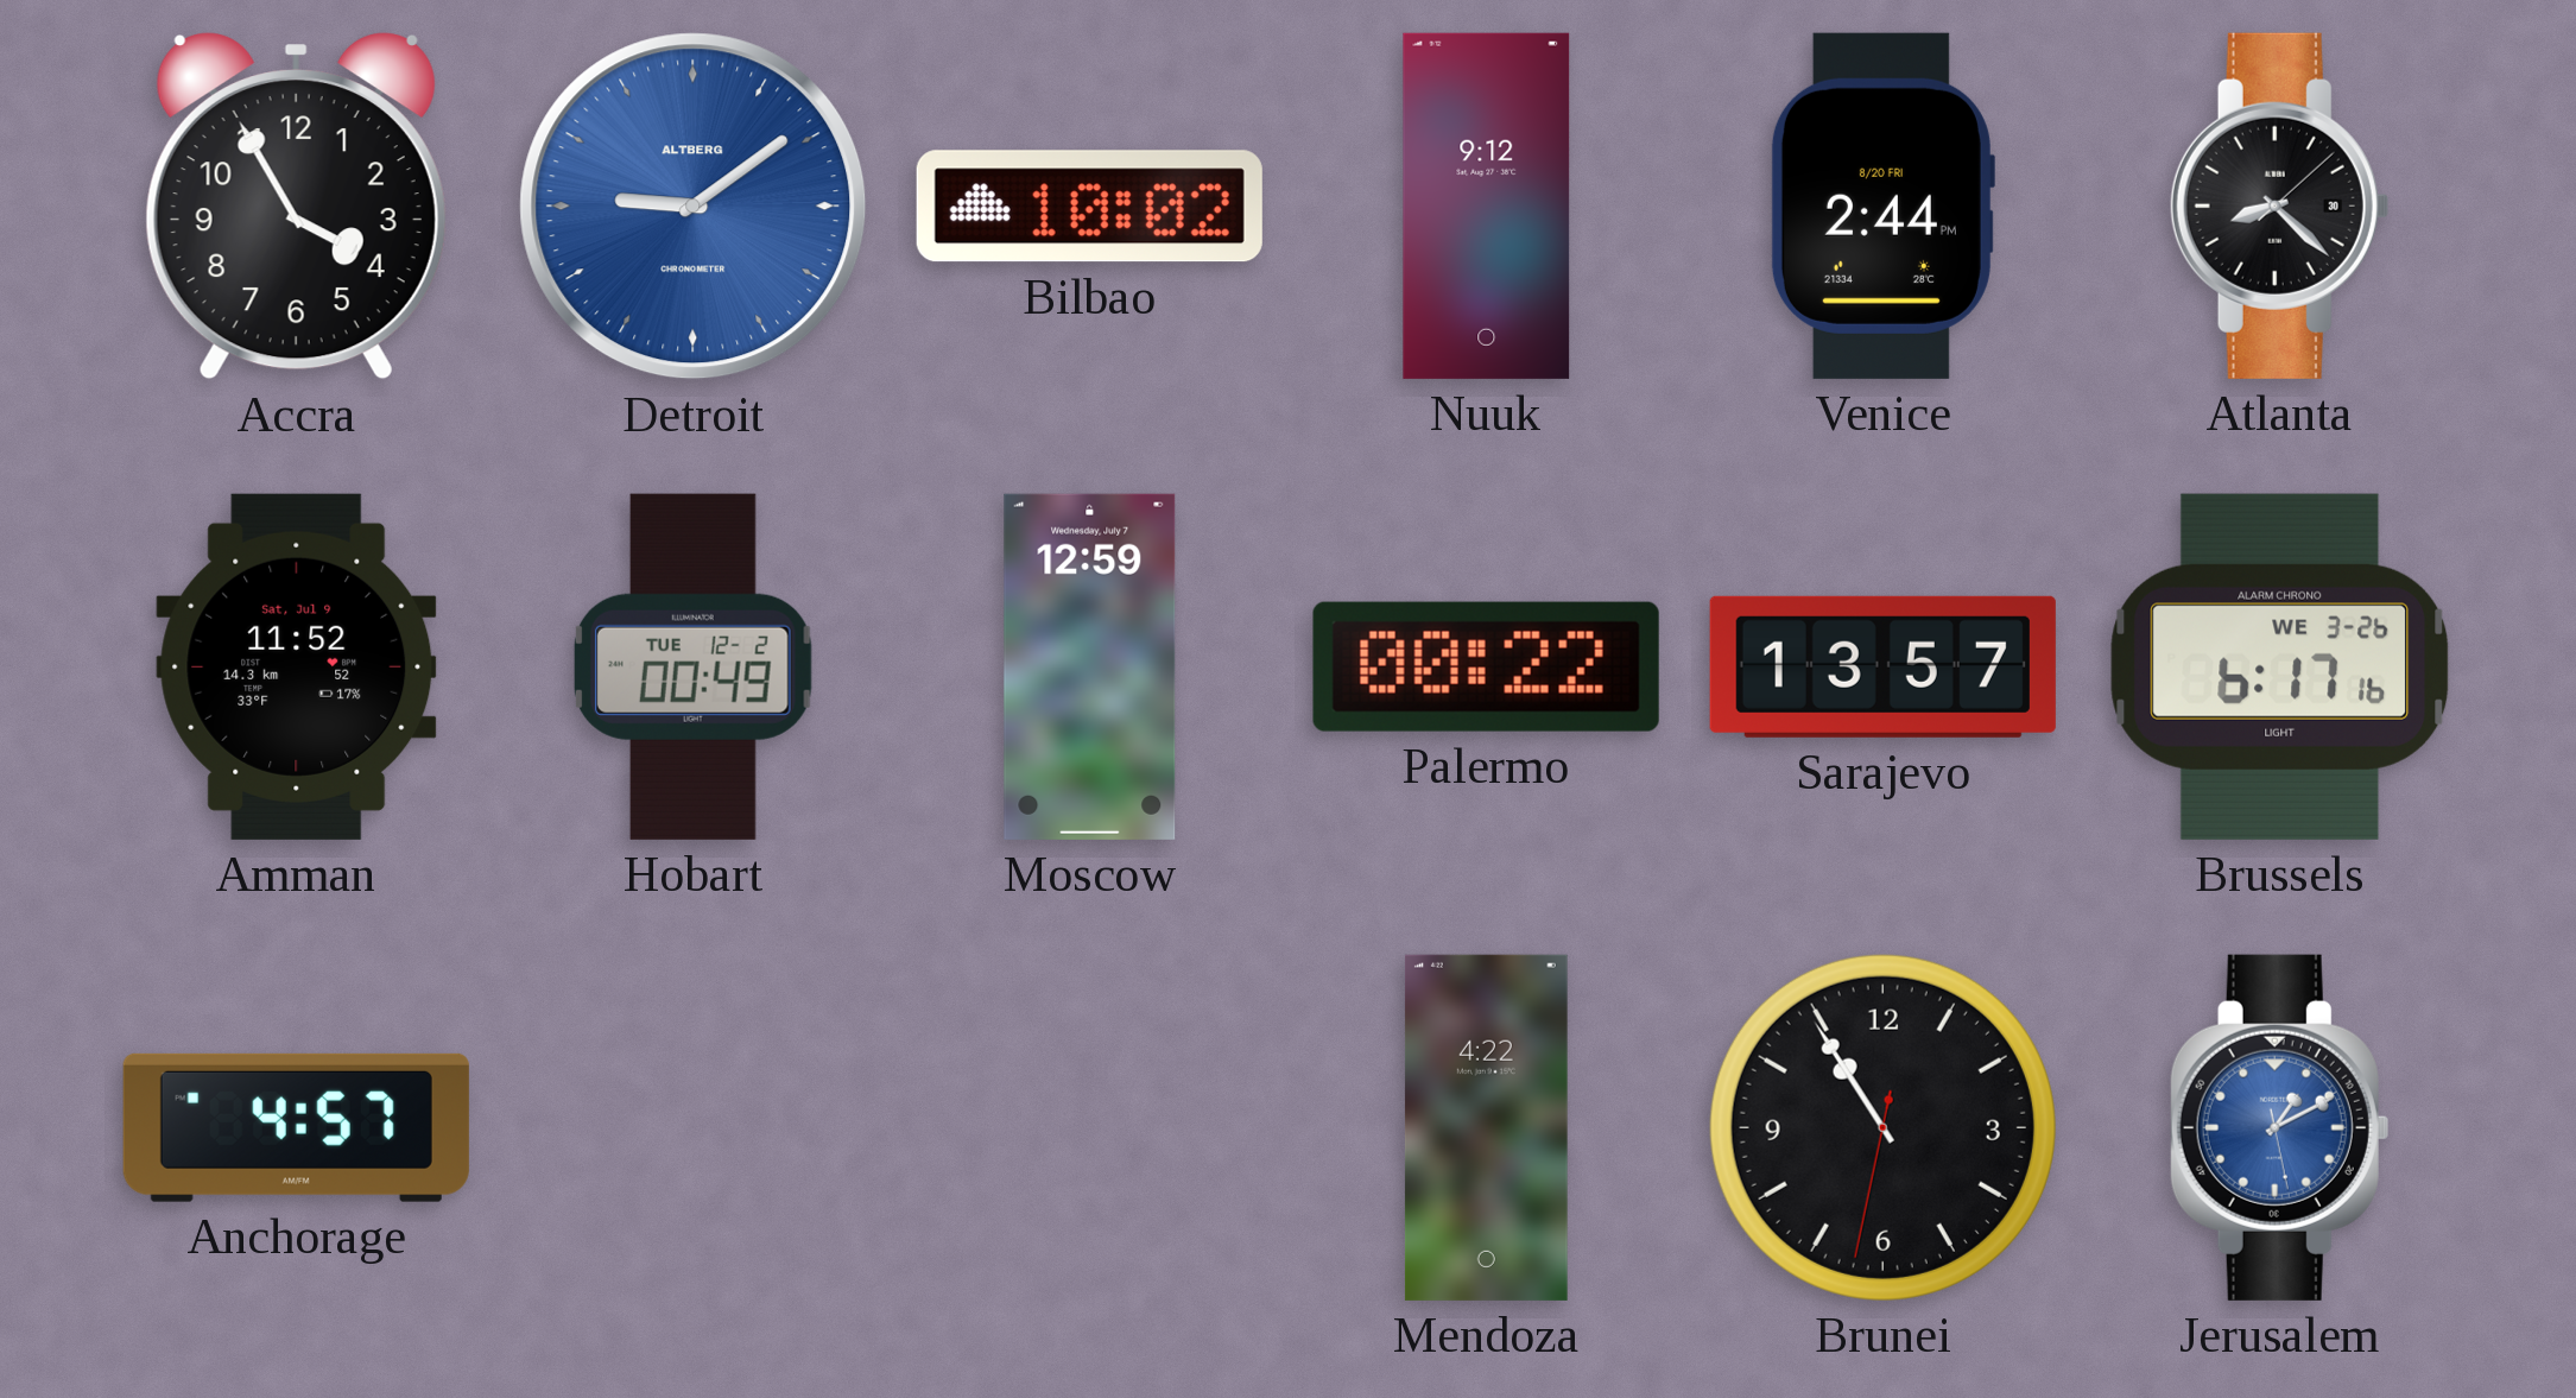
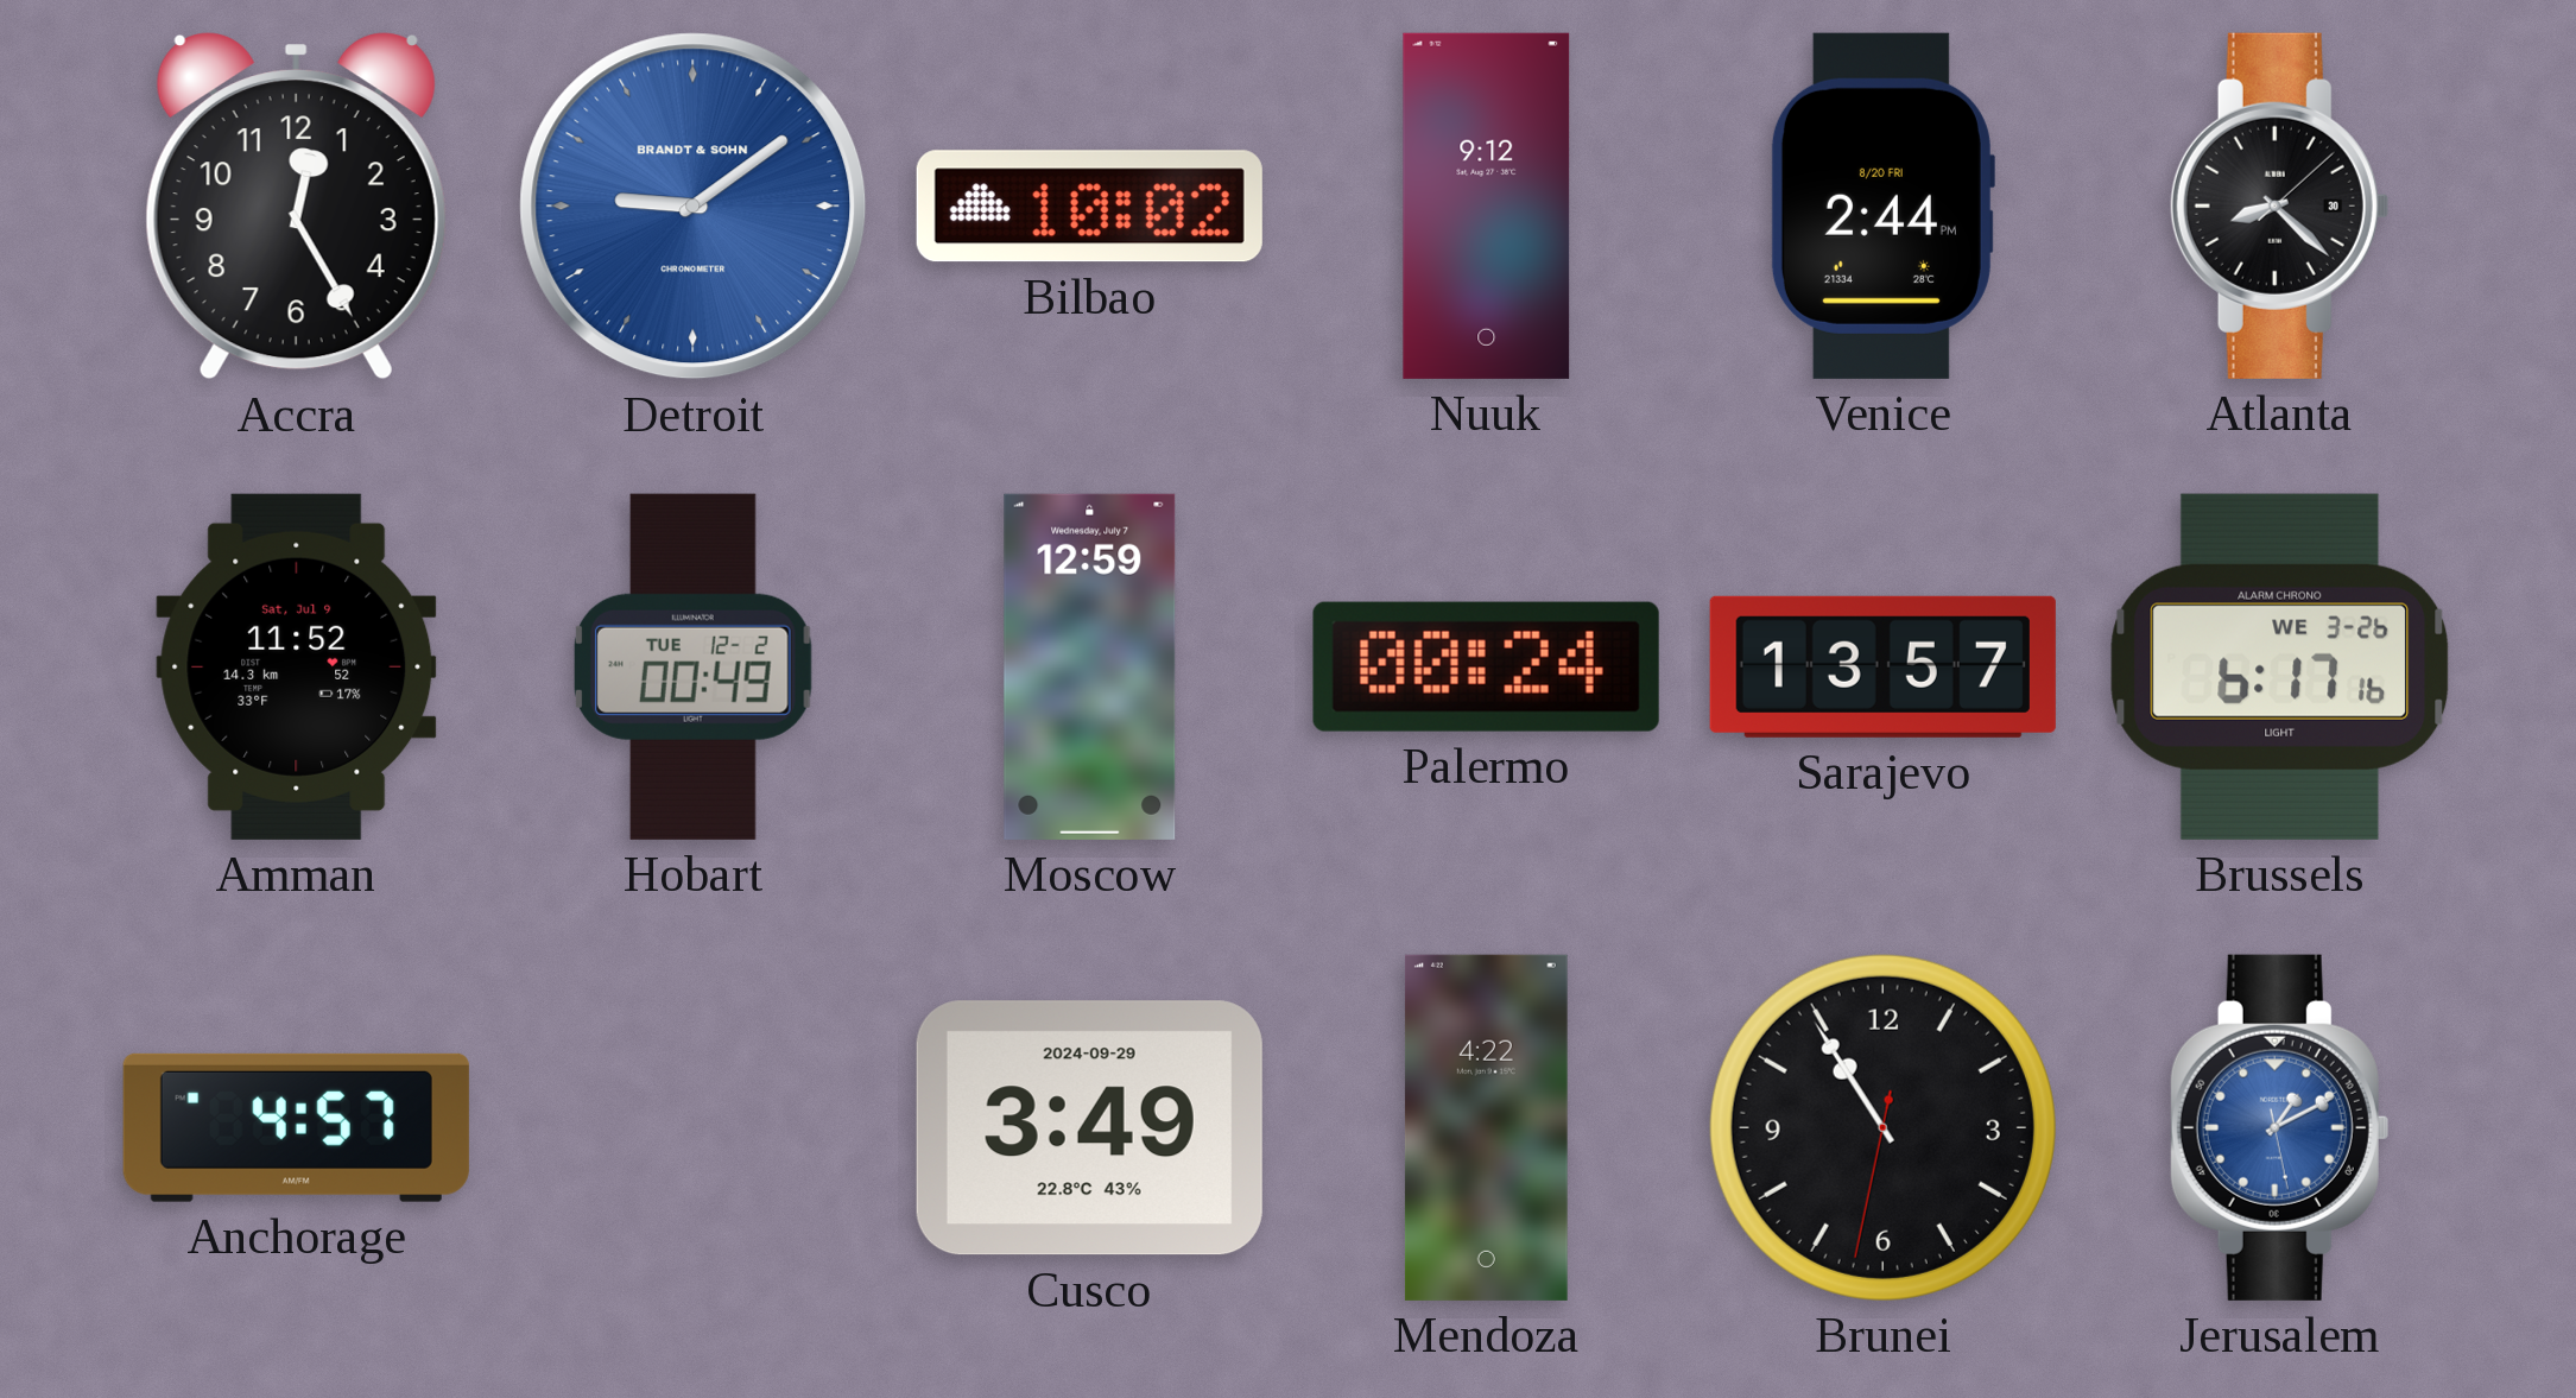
Accra: 3:55 -> 12:25 (296, 207)
Detroit brand: ALTBERG -> BRANDT & SOHN (694, 207)
Palermo: 00:22 -> 00:24 (1486, 666)
Cusco: none -> 3:49 (1089, 1128)
